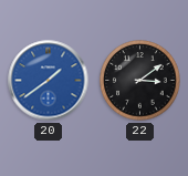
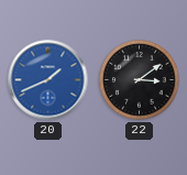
20: 1:39 -> 1:41 (48, 80)
